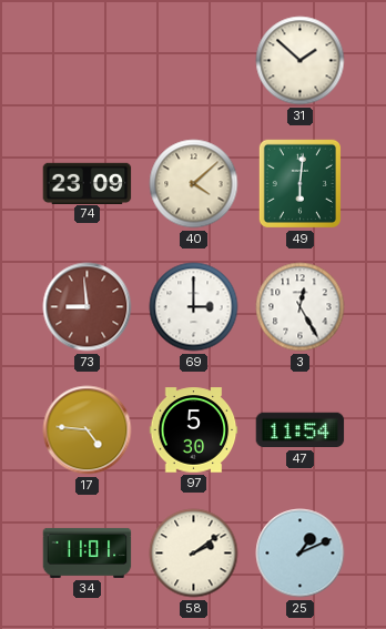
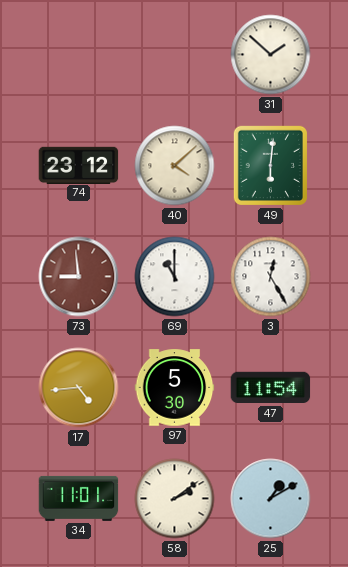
74: 23:09 -> 23:12 (79, 165)
69: 3:00 -> 11:00 (175, 277)
17: 4:46 -> 4:44 (79, 388)
25: 1:11 -> 1:10 (271, 499)
